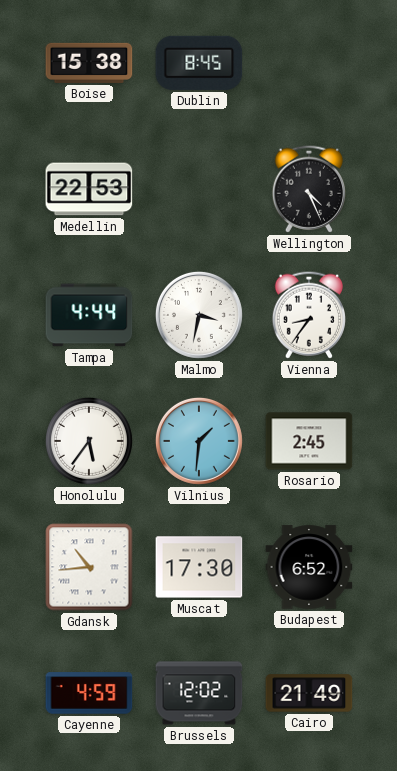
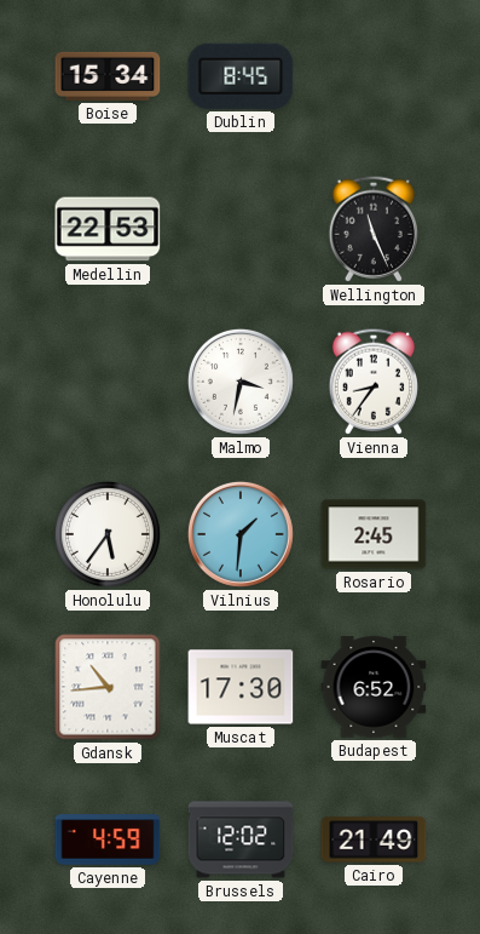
Boise: 15:38 -> 15:34 (108, 76)
Wellington: 4:26 -> 11:26 (374, 229)
Tampa: 4:44 -> none (89, 315)
